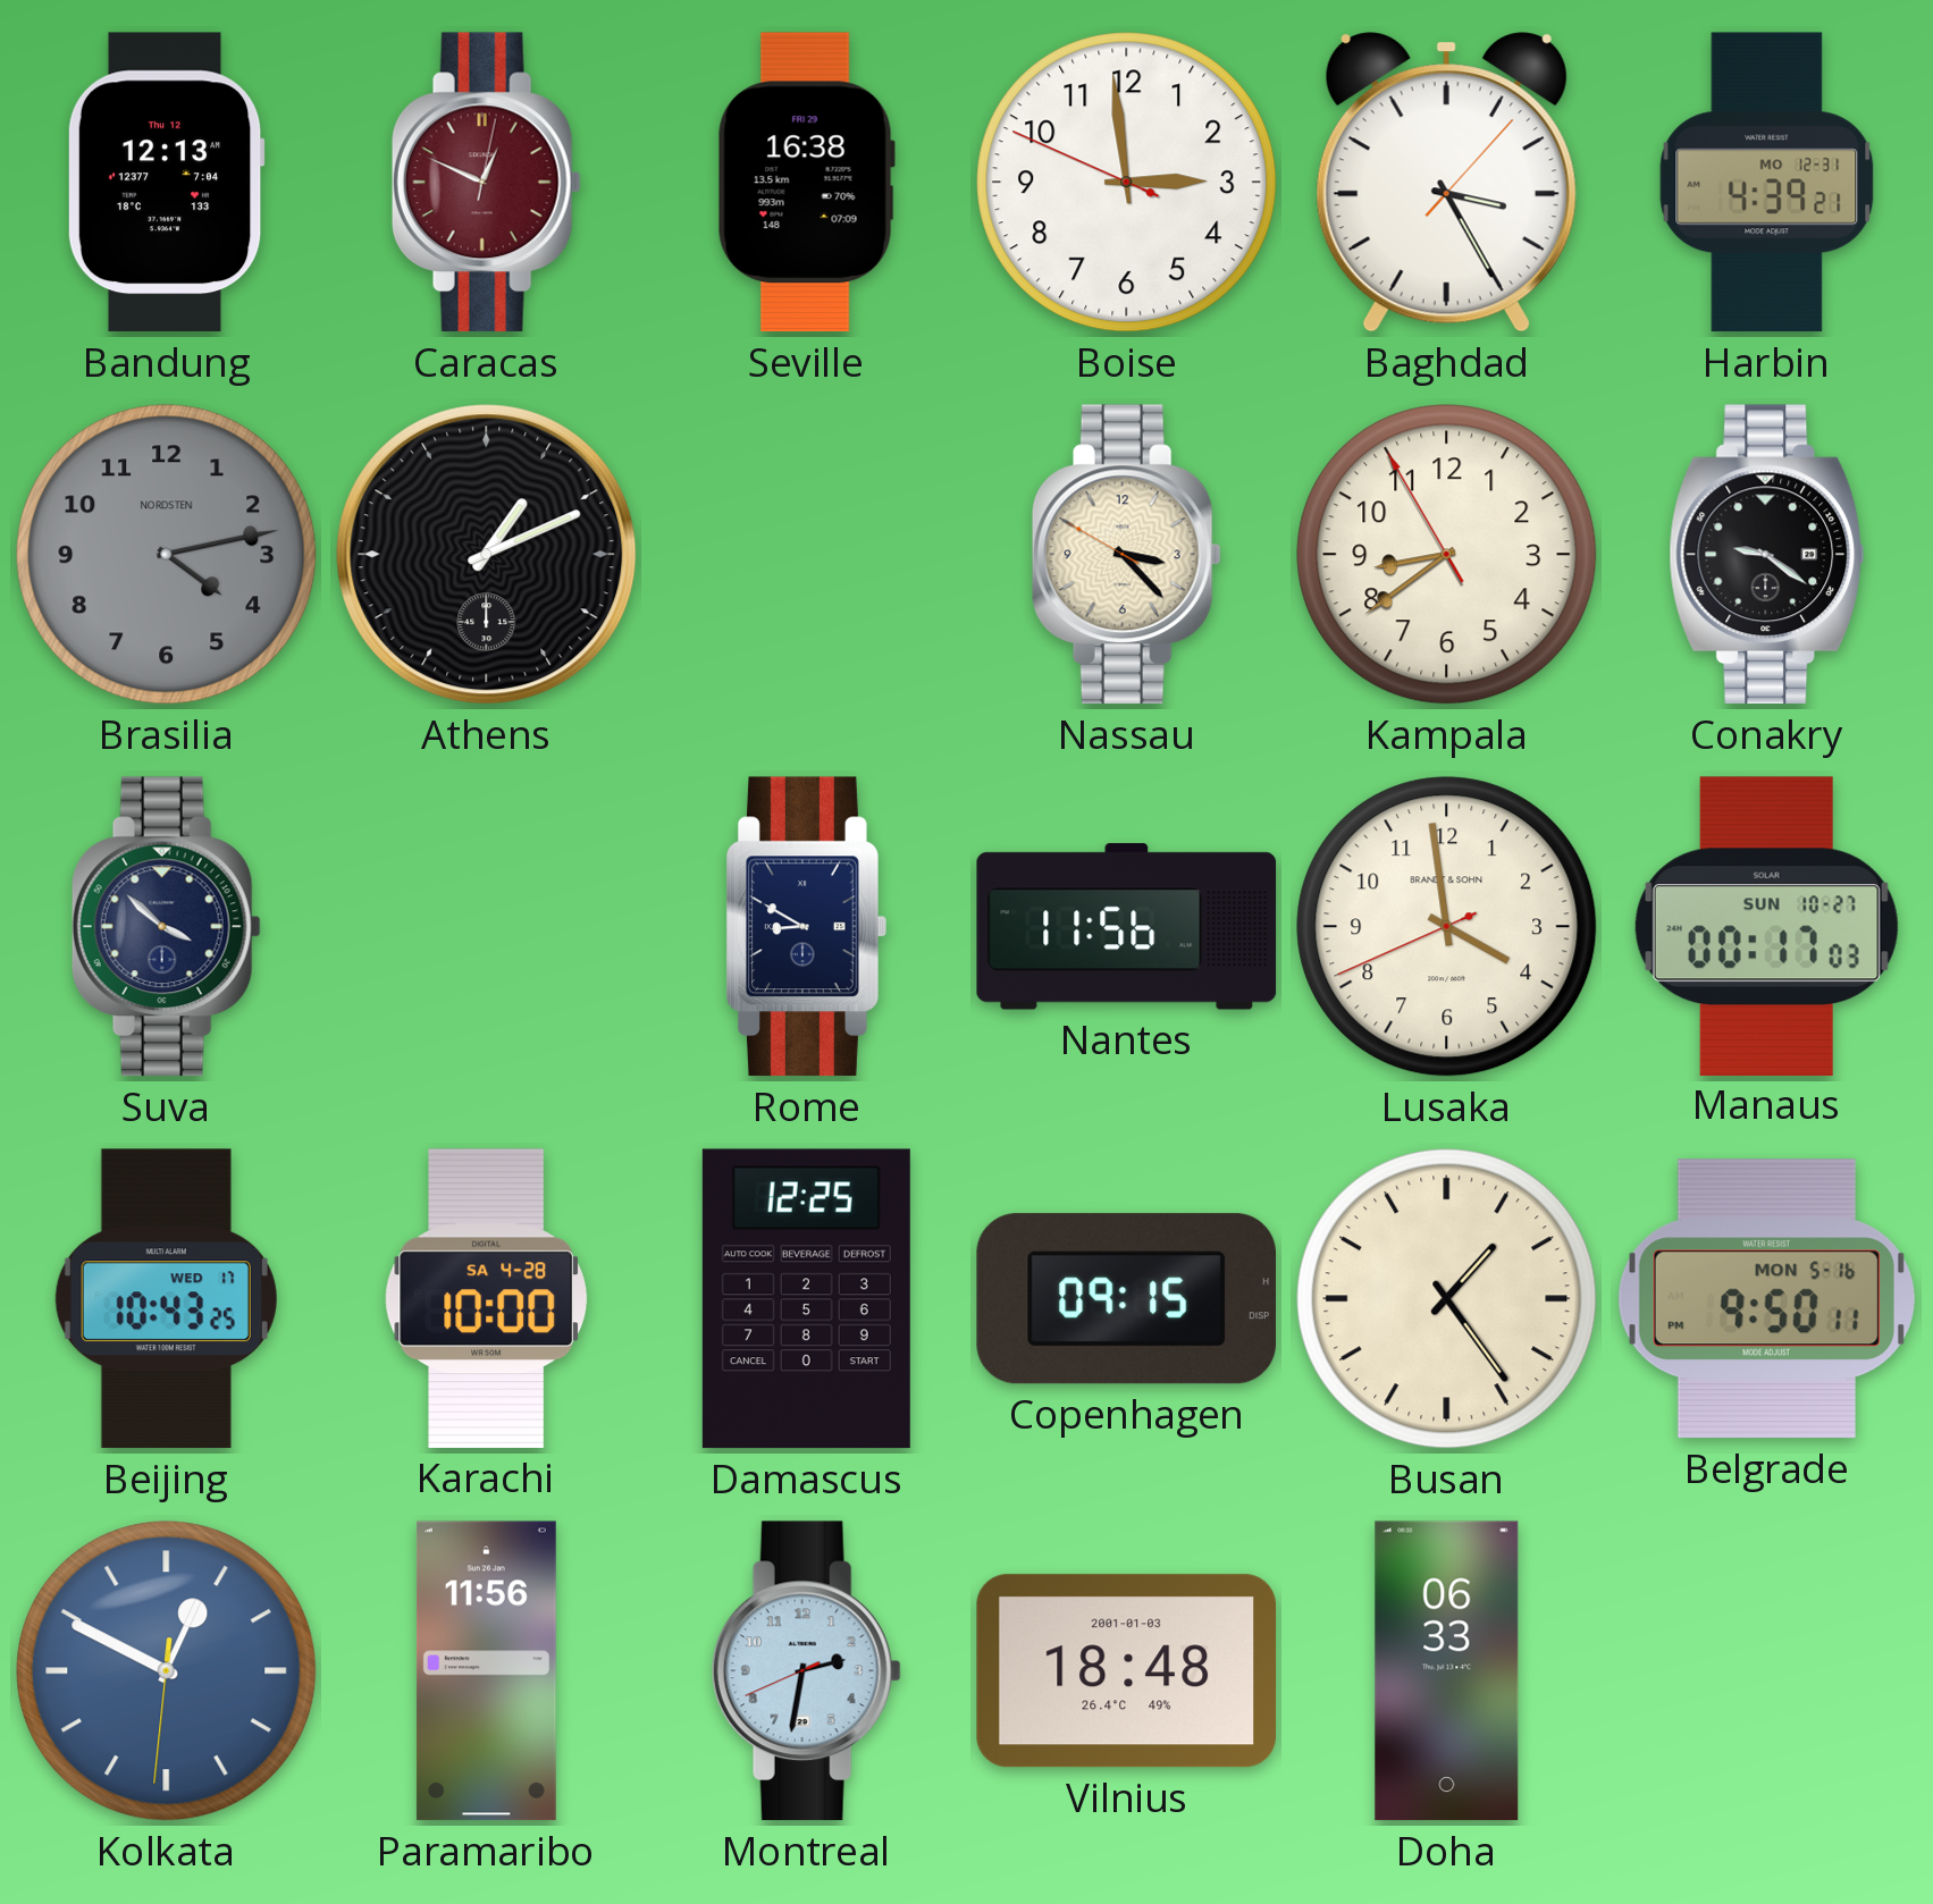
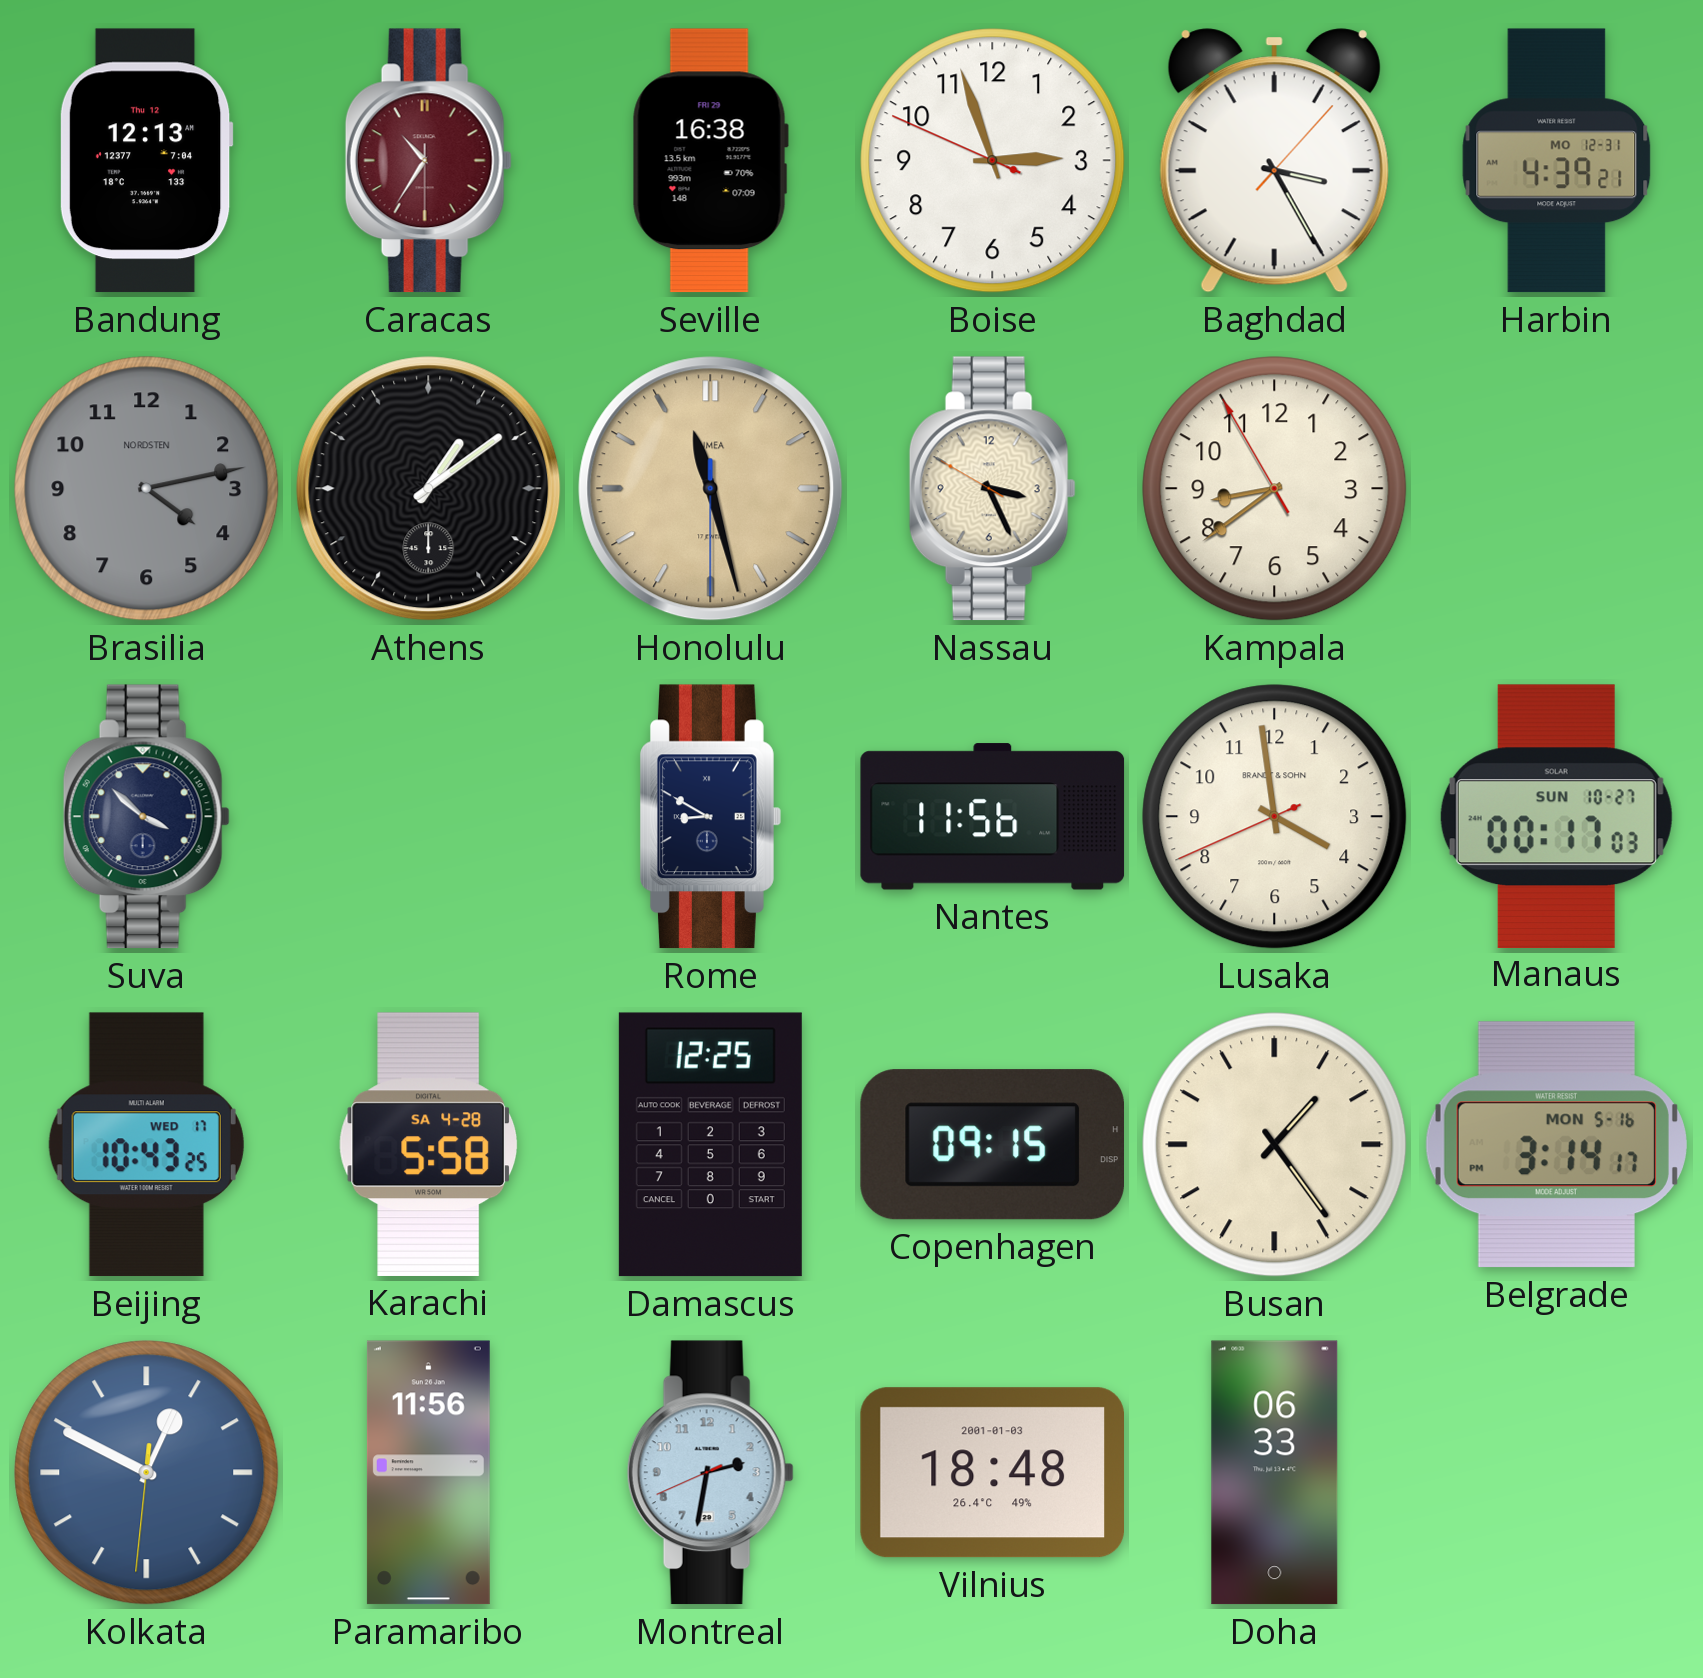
Caracas: 12:49 -> 10:35 (428, 161)
Boise: 2:58 -> 2:56 (993, 161)
Athens: 1:11 -> 1:09 (429, 489)
Honolulu: none -> 11:27 (711, 489)
Nassau: 3:22 -> 3:25 (992, 489)
Conakry: 9:21 -> none (1767, 555)
Karachi: 10:00 -> 5:58 (428, 1144)
Belgrade: 9:50 -> 3:14 (1556, 1145)
